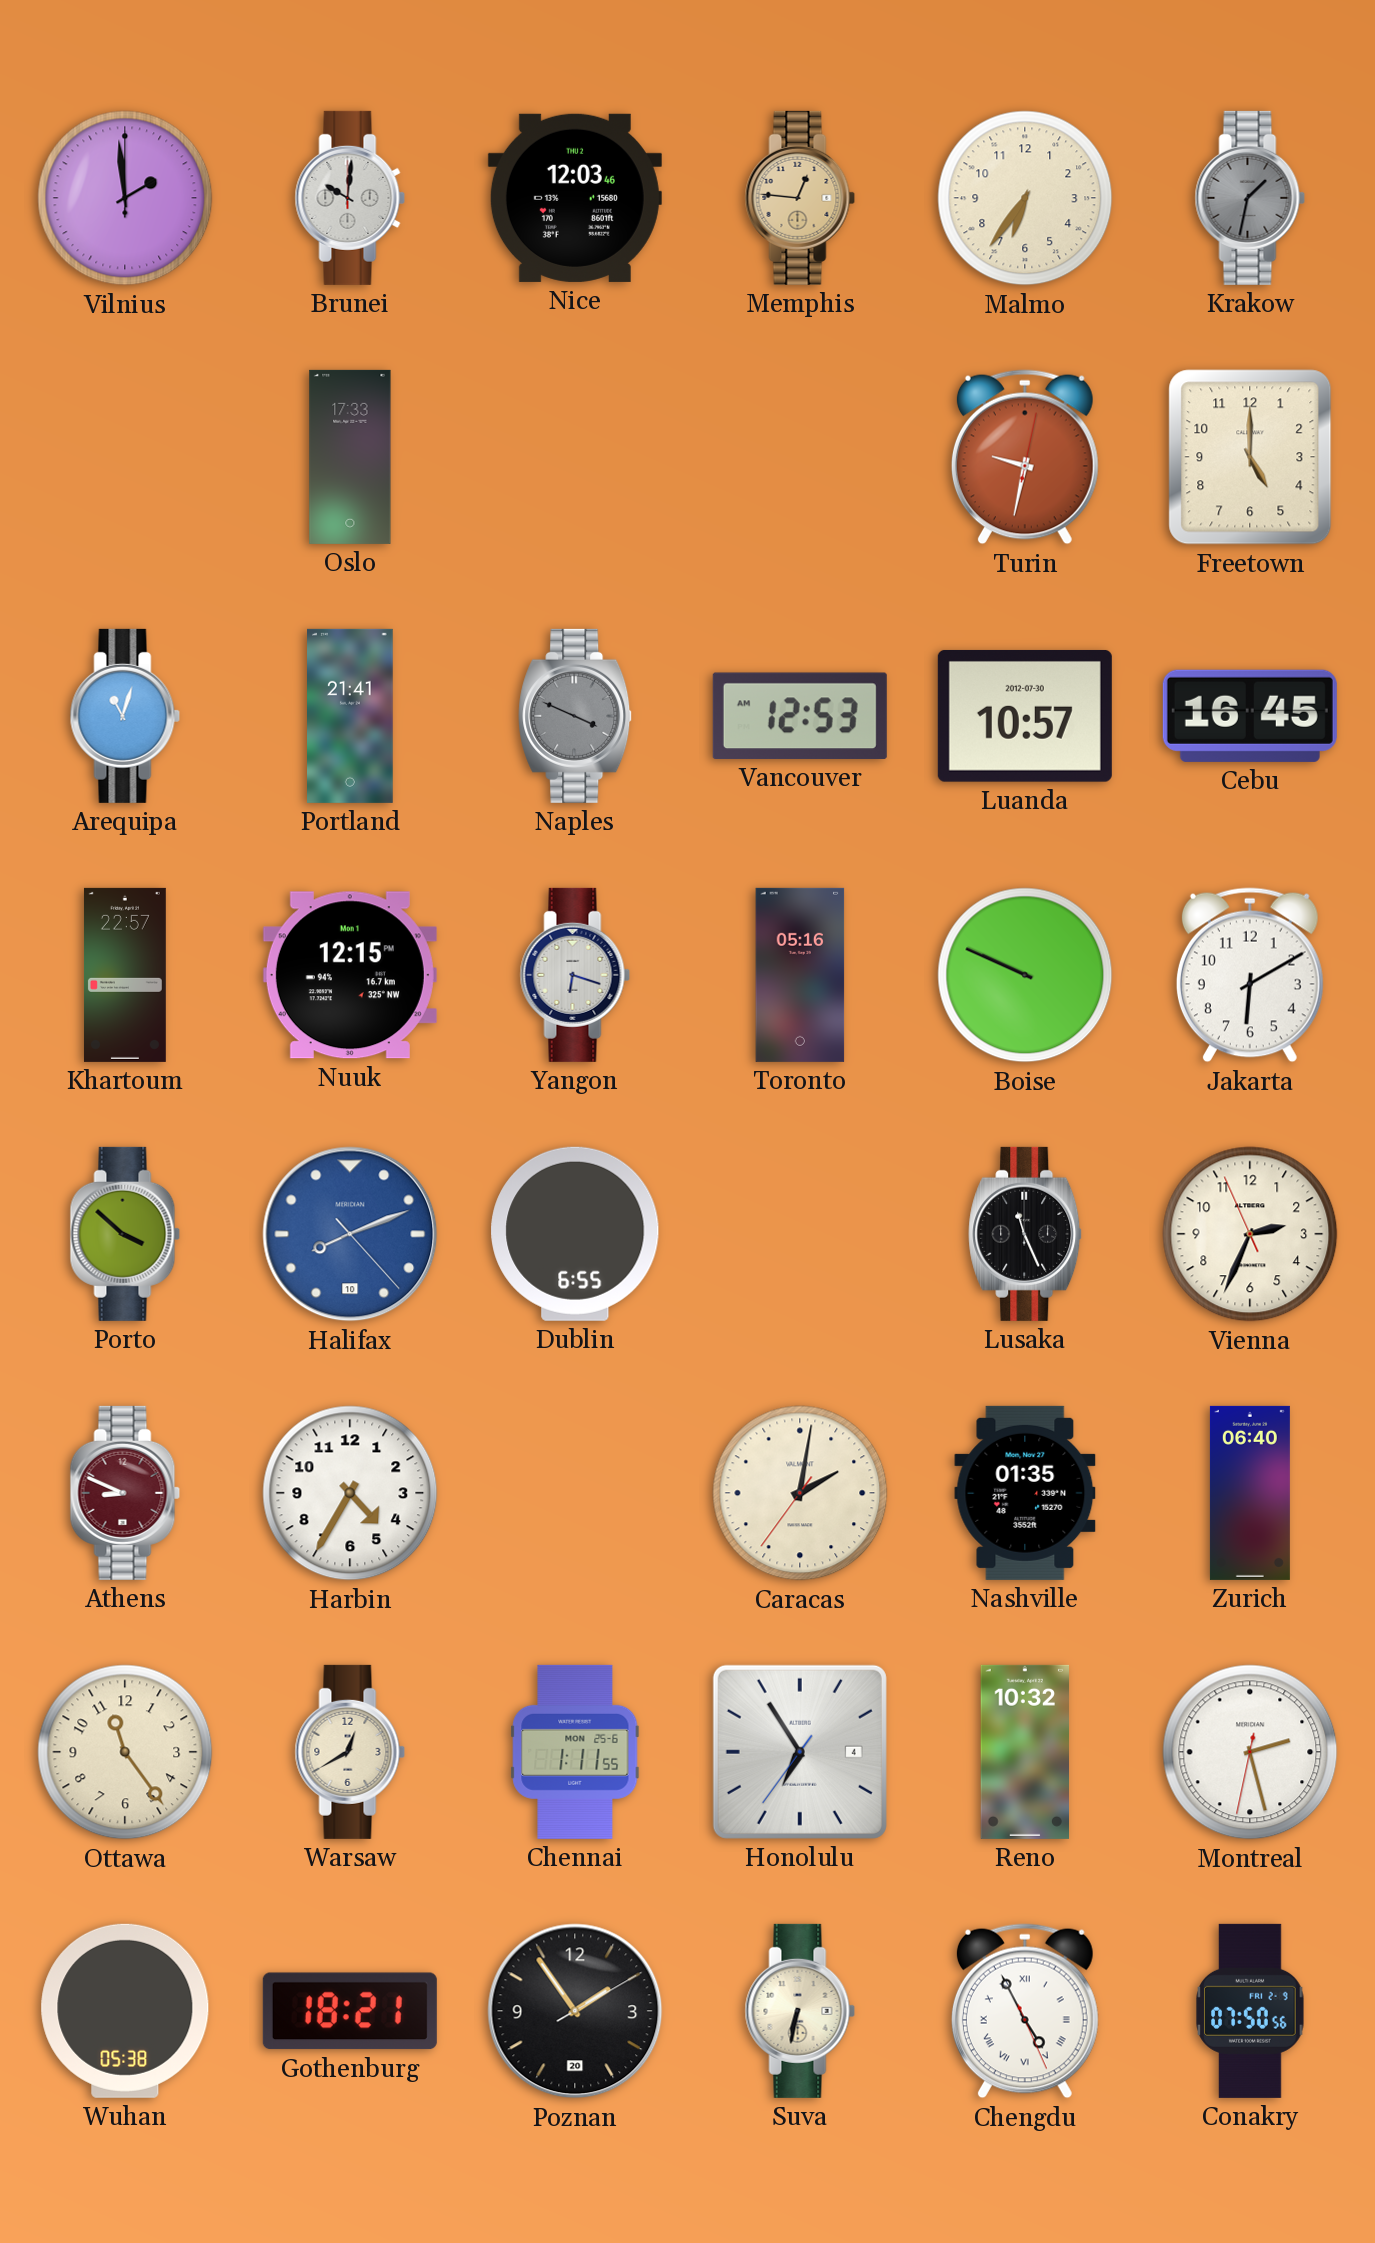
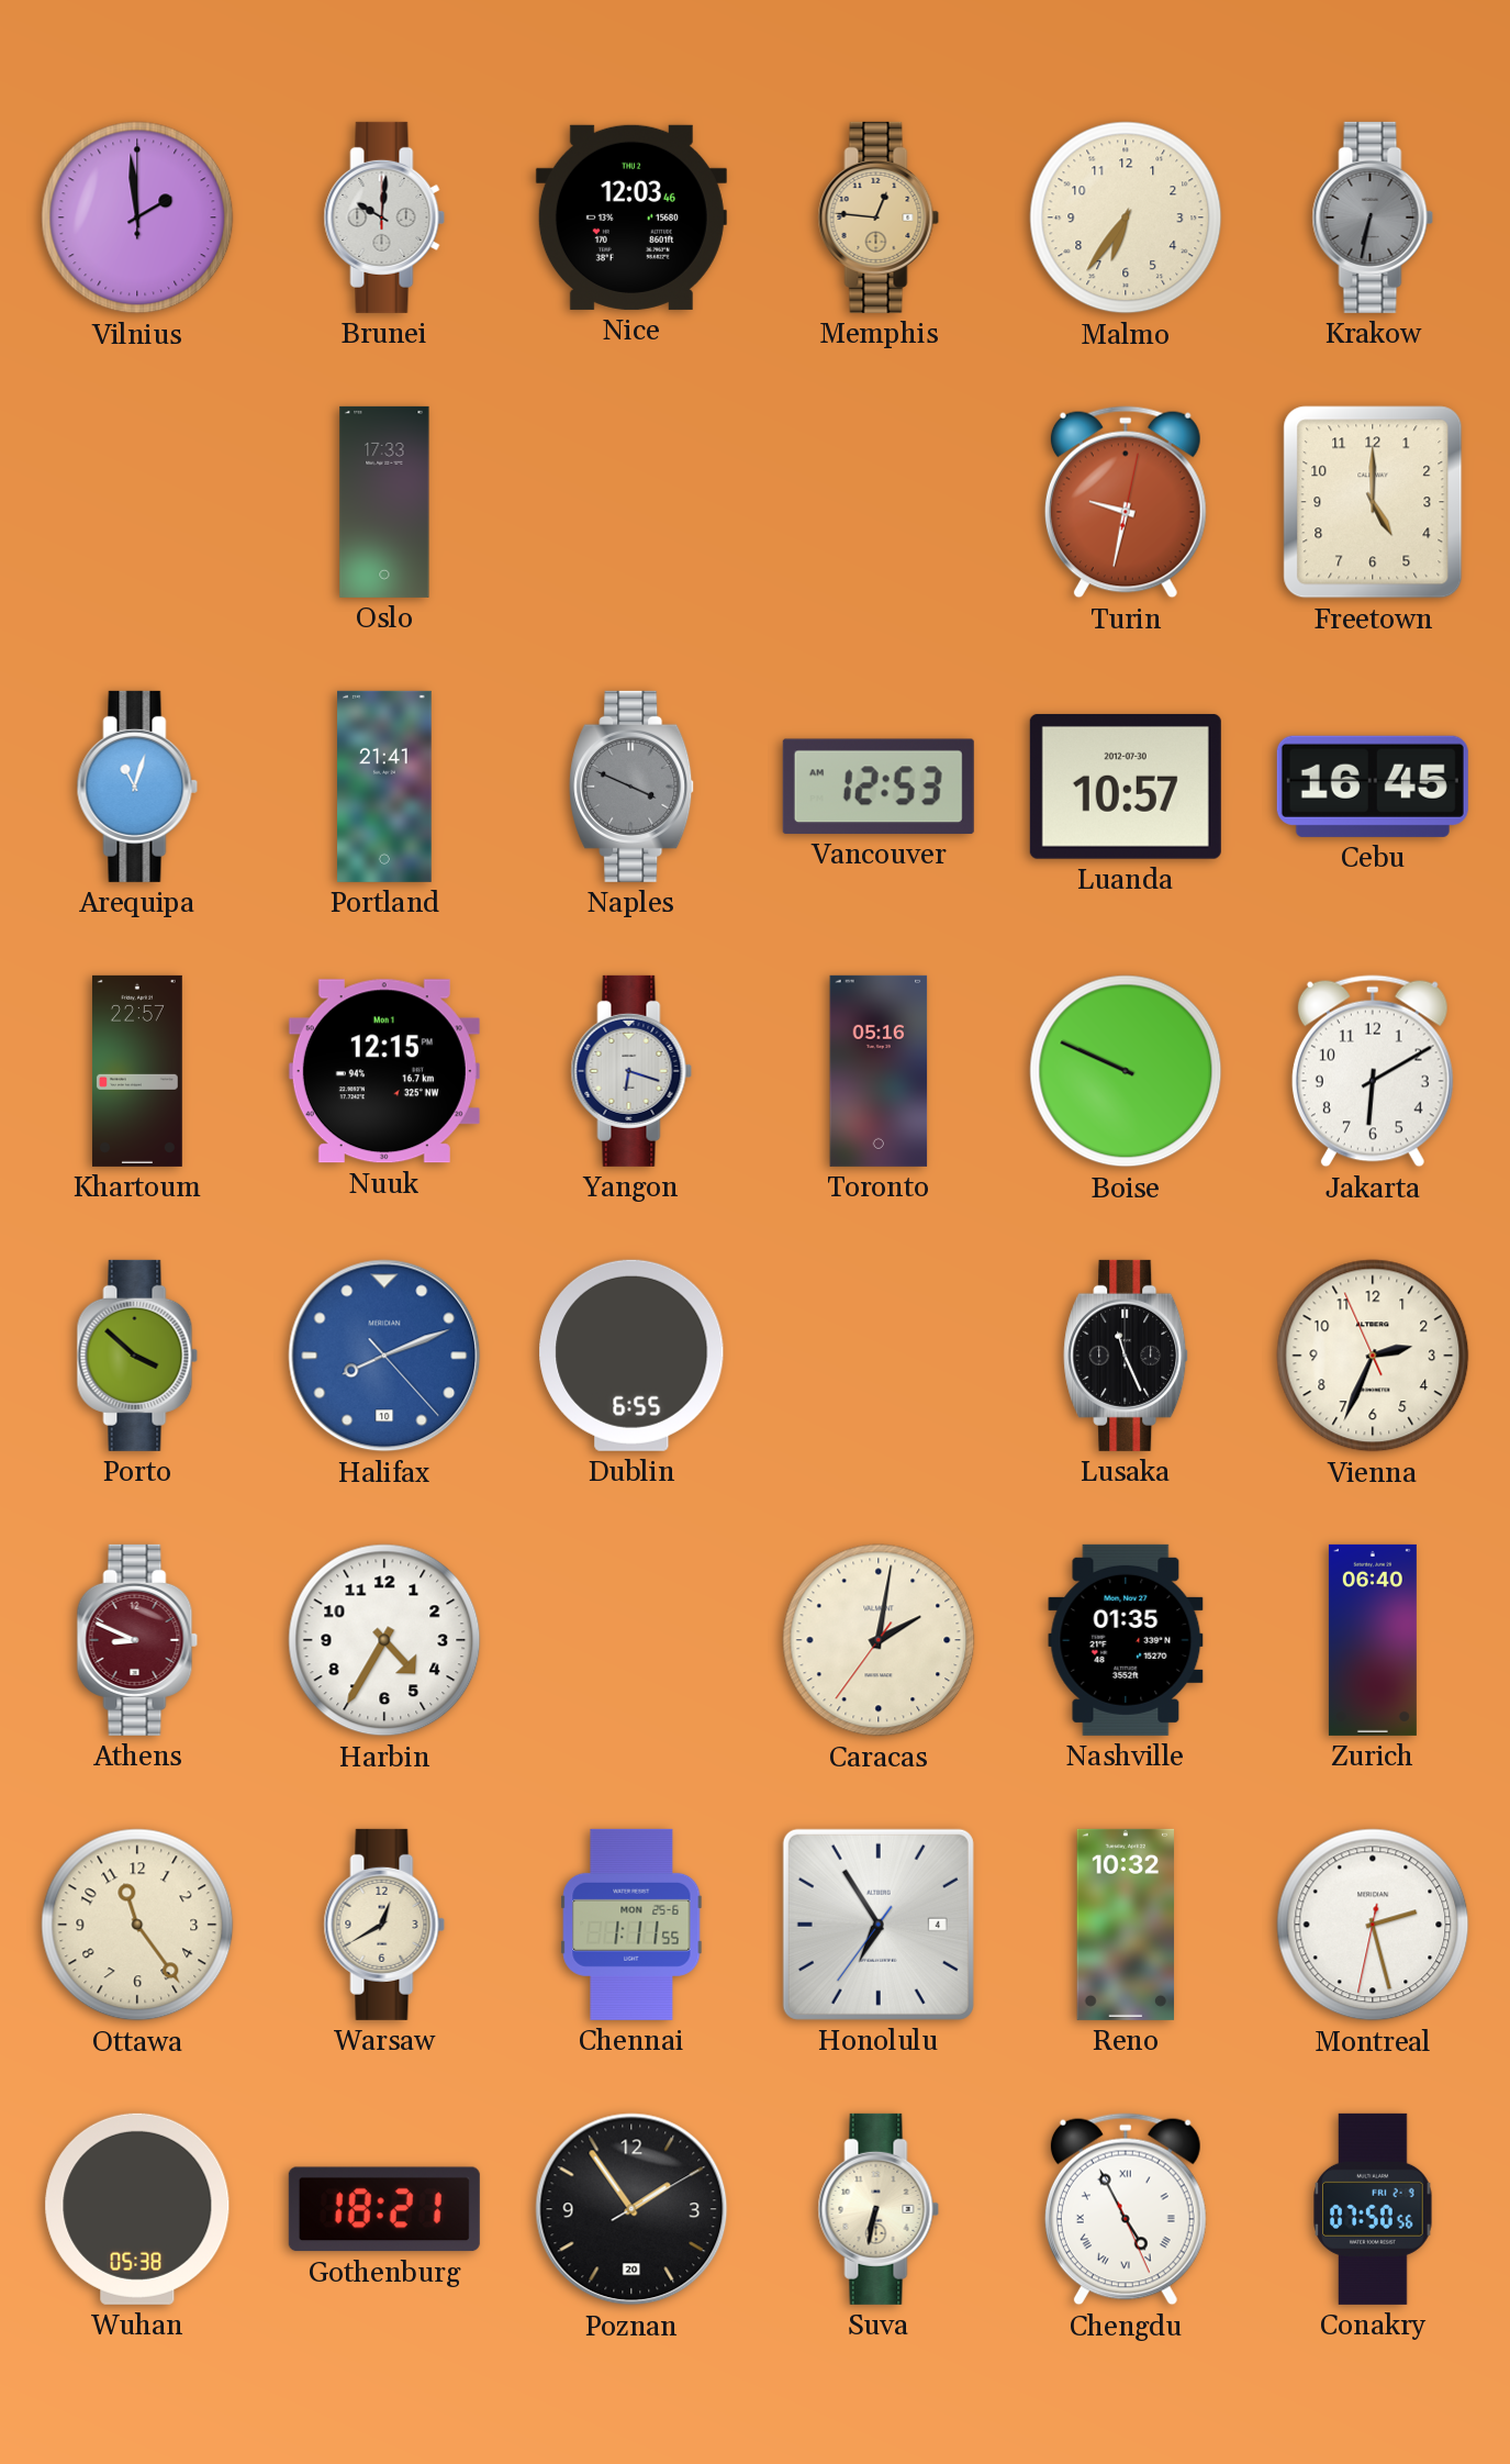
Krakow: 1:32 -> 6:32 (1373, 218)
